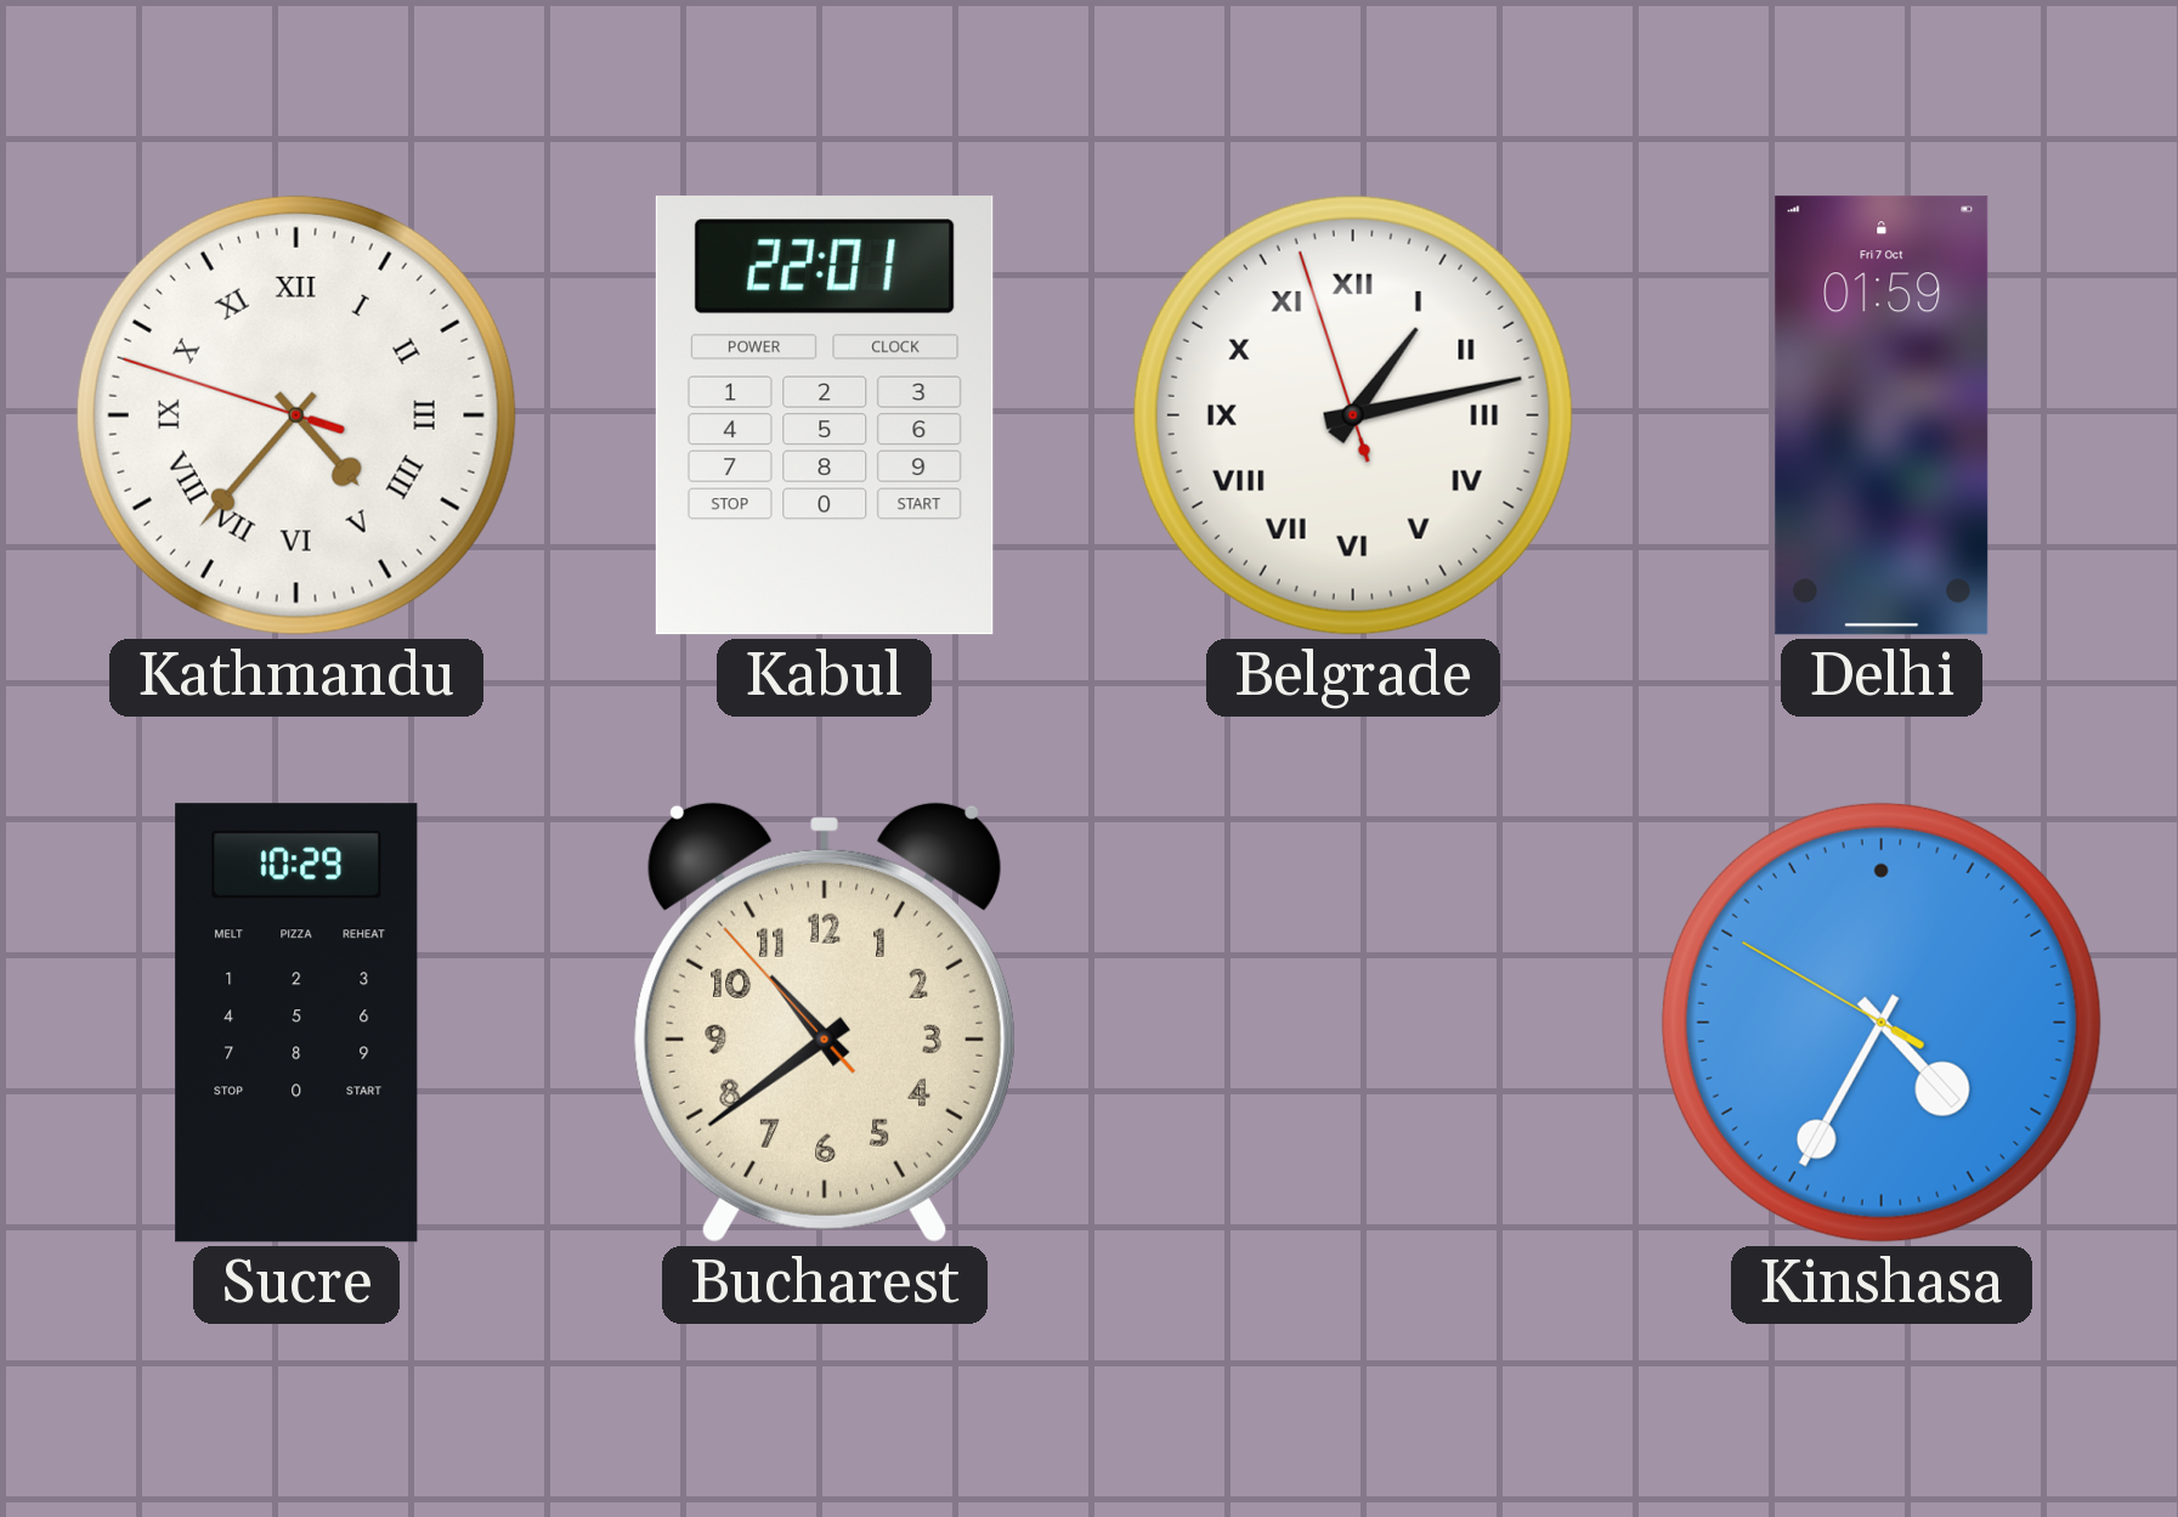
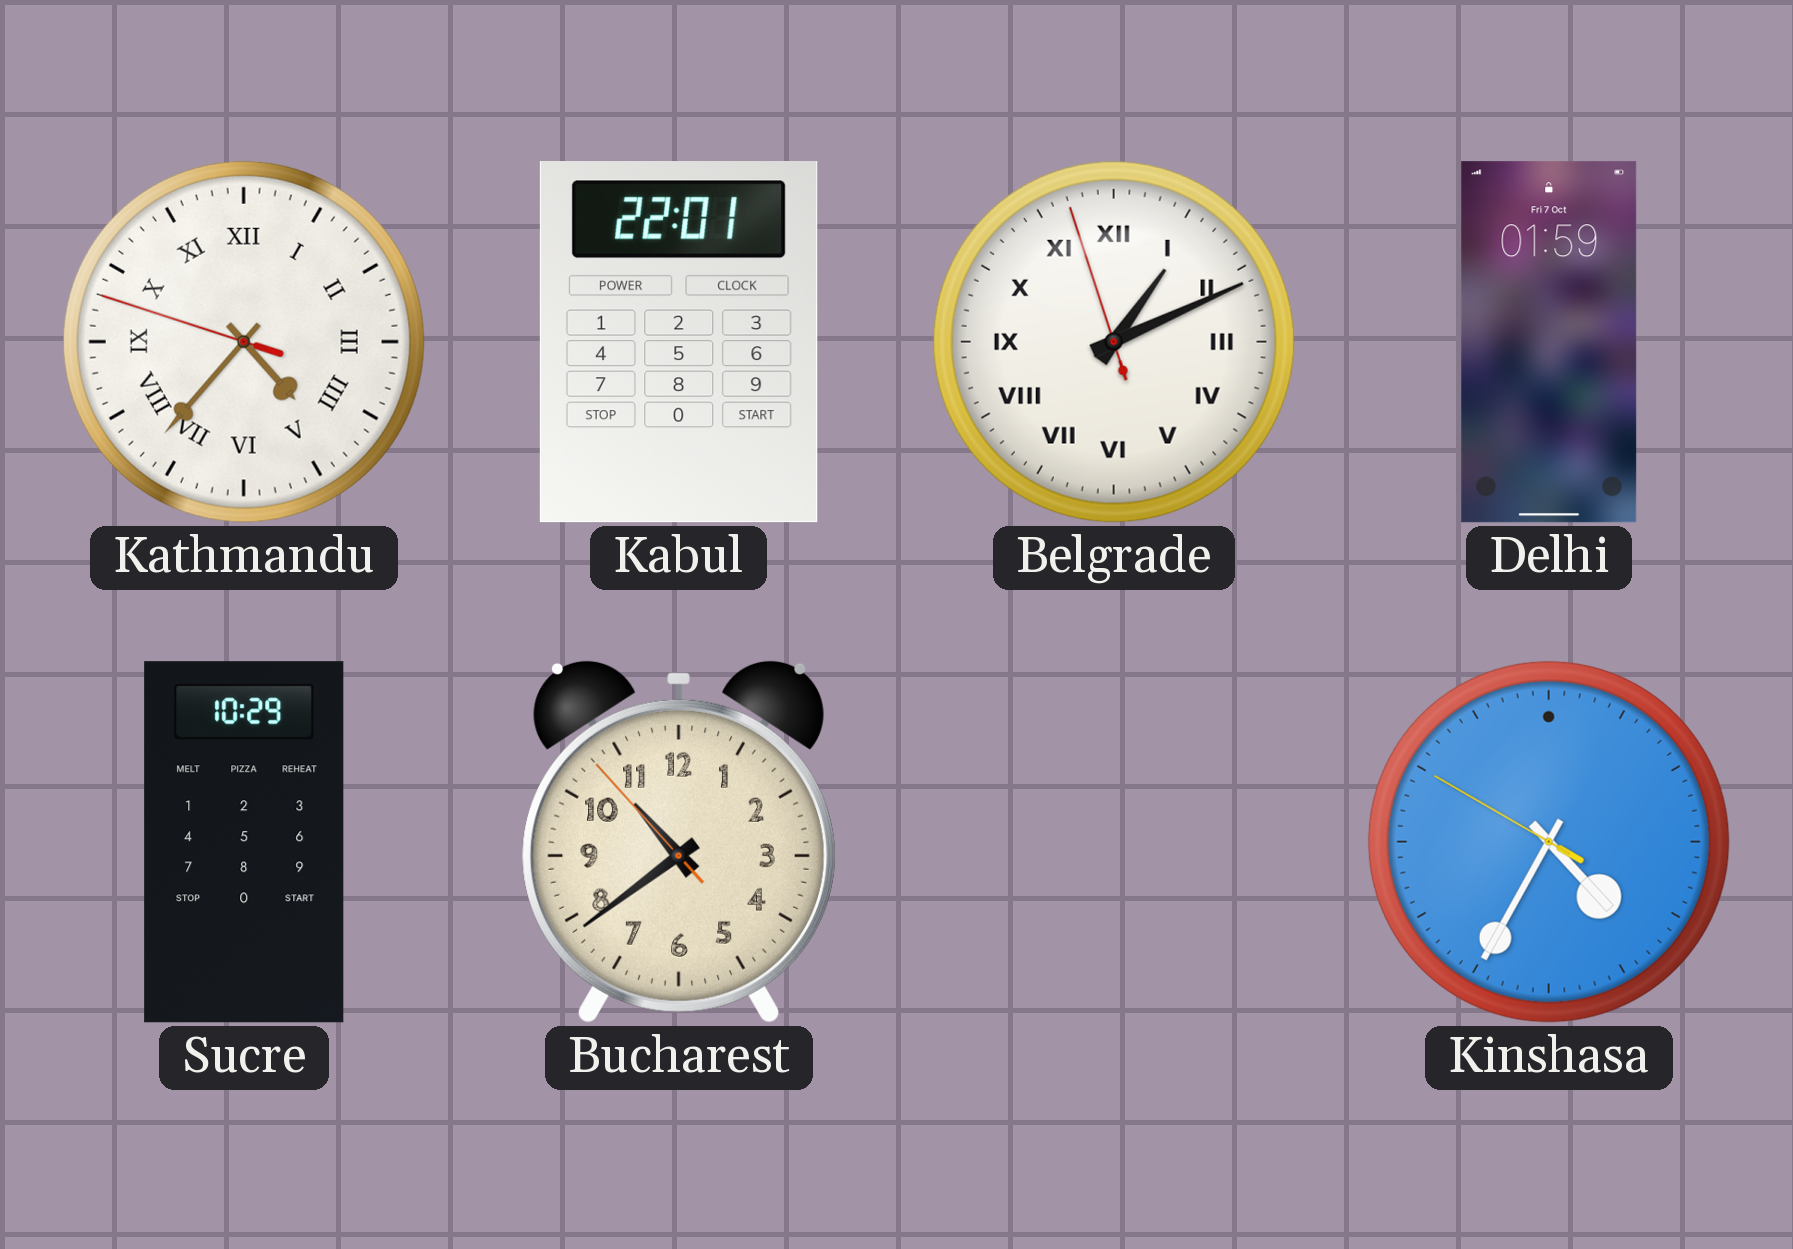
Belgrade: 1:12 -> 1:10 (1114, 342)
